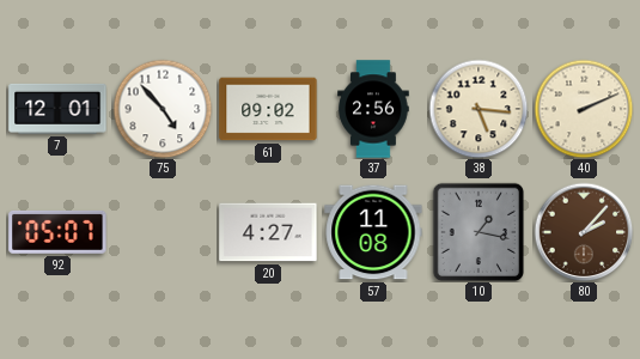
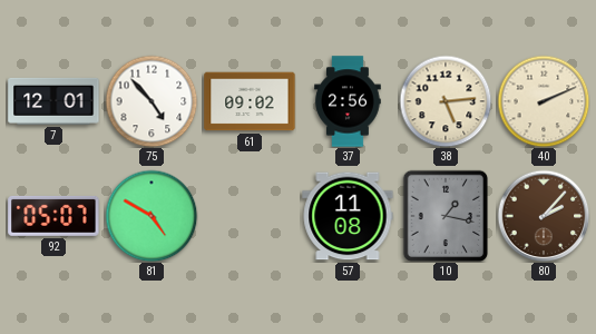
38: 5:16 -> 5:14 (446, 101)
81: none -> 4:50 (152, 216)
20: 4:27 -> none (268, 232)
